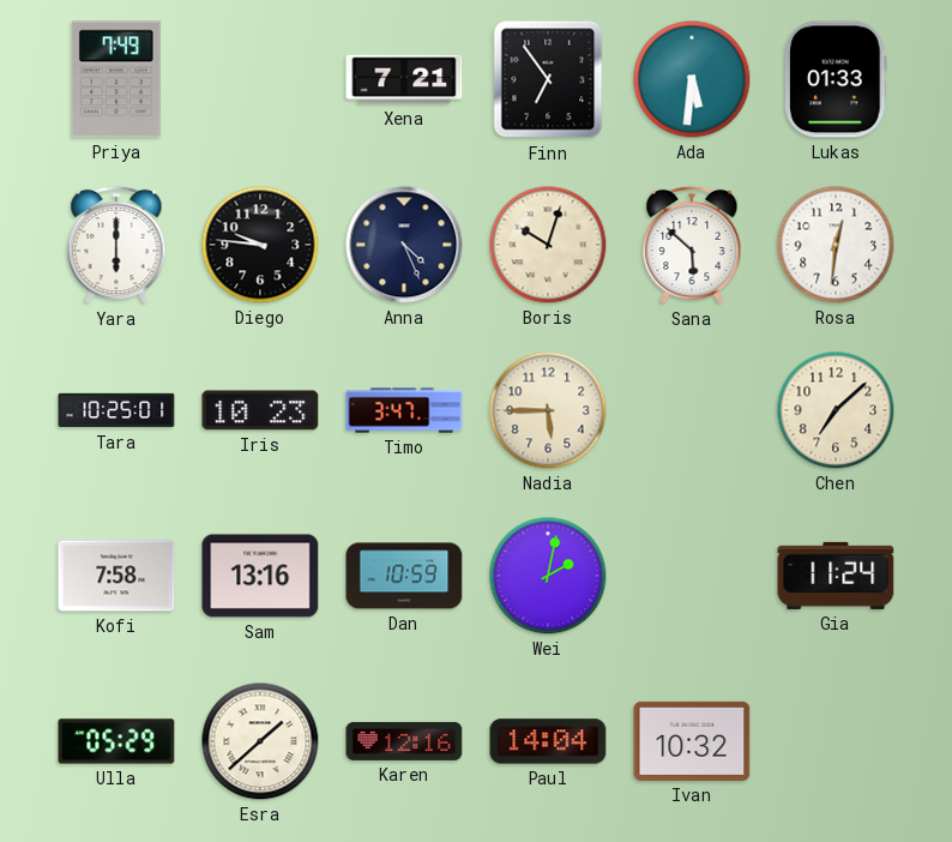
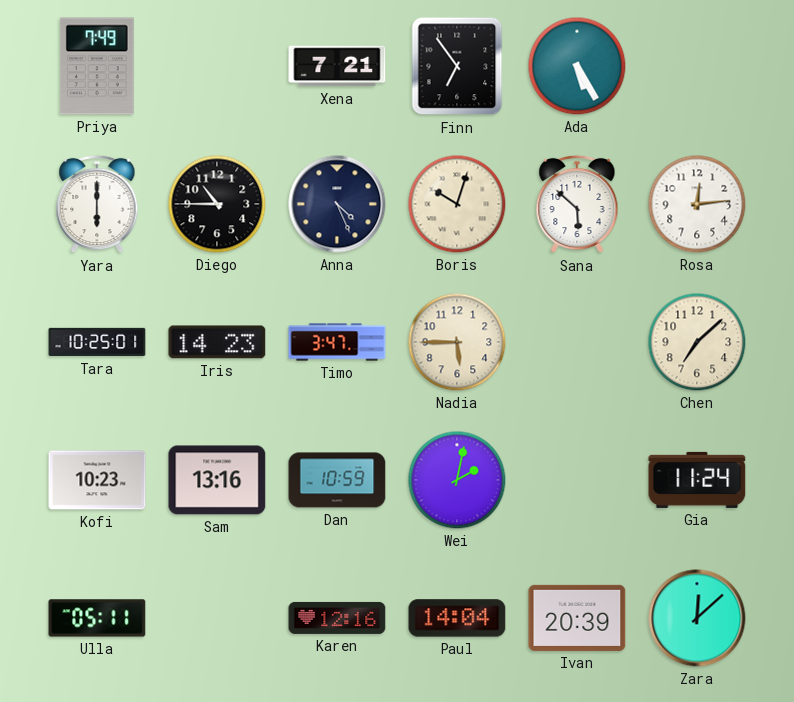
Ada: 5:31 -> 5:25 (577, 66)
Lukas: 01:33 -> none (837, 79)
Diego: 9:46 -> 10:45 (217, 204)
Rosa: 12:31 -> 12:14 (697, 204)
Iris: 10:23 -> 14:23 (217, 342)
Kofi: 7:58 -> 10:23 (97, 480)
Ulla: 05:29 -> 05:11 (97, 618)
Esra: 1:38 -> none (260, 741)
Ivan: 10:32 -> 20:39 (577, 618)
Zara: none -> 12:08 (697, 618)
